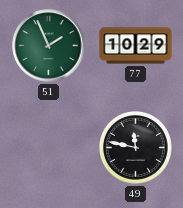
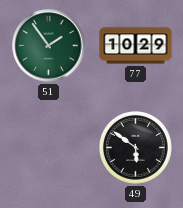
51: 1:56 -> 1:54 (49, 46)
49: 11:47 -> 5:51 (135, 147)
